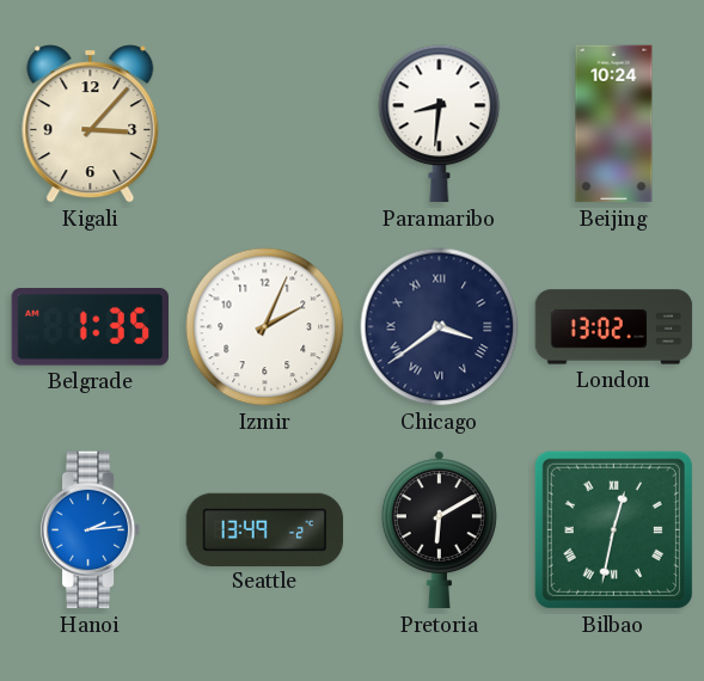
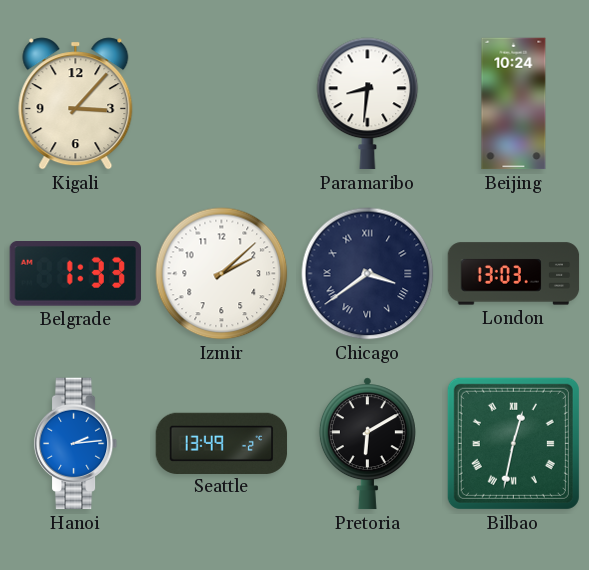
Belgrade: 1:35 -> 1:33 (75, 274)
Izmir: 2:04 -> 2:08 (222, 274)
London: 13:02 -> 13:03 (514, 274)
